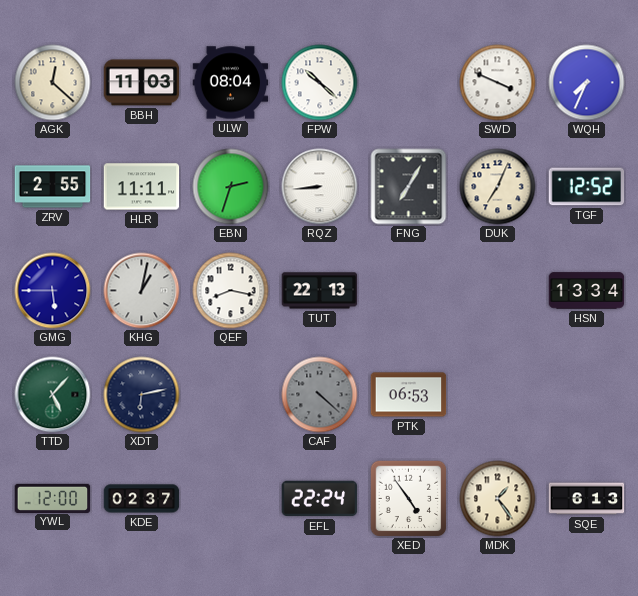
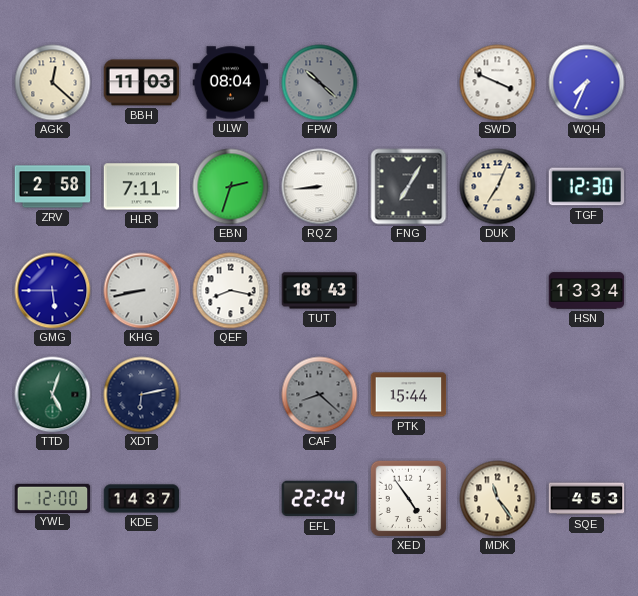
FPW dial: white -> grey (320, 83)
ZRV: 2:55 -> 2:58 (53, 187)
HLR: 11:11 -> 7:11 (142, 187)
TGF: 12:52 -> 12:30 (587, 187)
KHG: 1:02 -> 8:43 (142, 291)
TUT: 22:13 -> 18:43 (320, 291)
TTD: 5:07 -> 5:03 (53, 395)
CAF: 4:22 -> 8:22 (320, 395)
PTK: 06:53 -> 15:44 (409, 395)
KDE: 02:37 -> 14:37 (142, 499)
MDK: 1:24 -> 11:24 (498, 499)
SQE: 6:13 -> 4:53 (587, 499)
